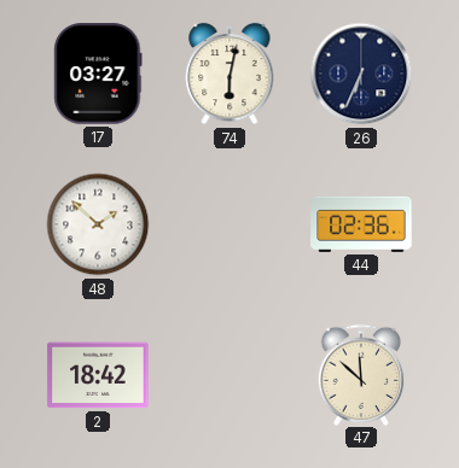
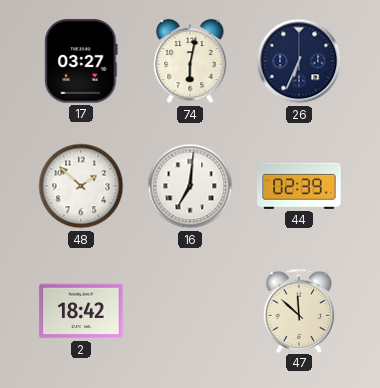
16: none -> 7:01 (190, 186)
44: 02:36 -> 02:39 (299, 186)
